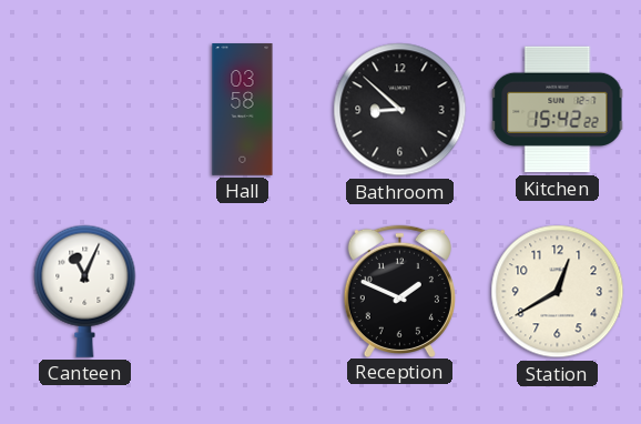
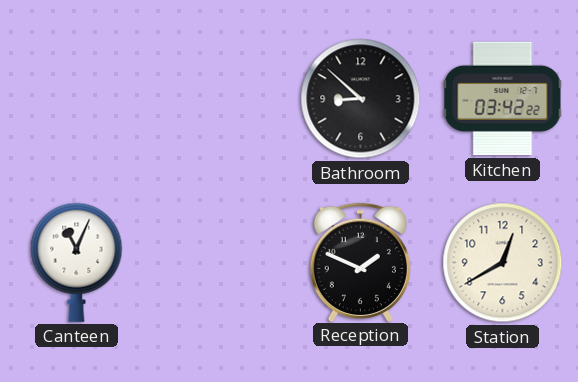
Hall: 03:58 -> none (243, 110)
Kitchen: 15:42 -> 03:42 (503, 99)
